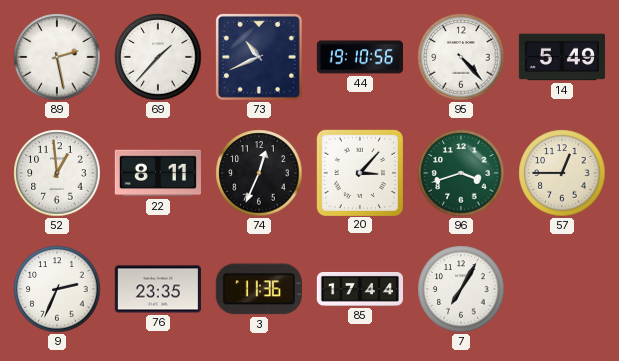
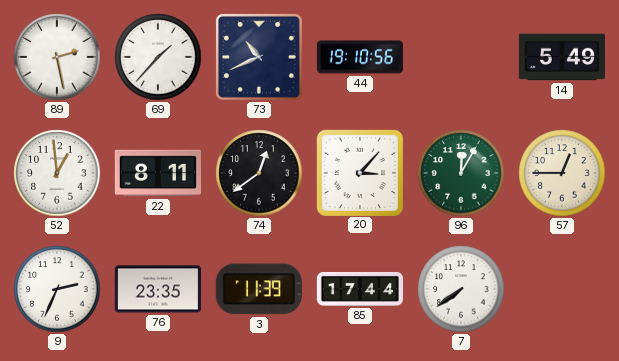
95: 4:23 -> none (461, 57)
74: 12:34 -> 12:39 (259, 173)
96: 3:42 -> 12:05 (461, 173)
3: 11:36 -> 11:39 (259, 289)
7: 7:05 -> 7:39 (461, 289)
